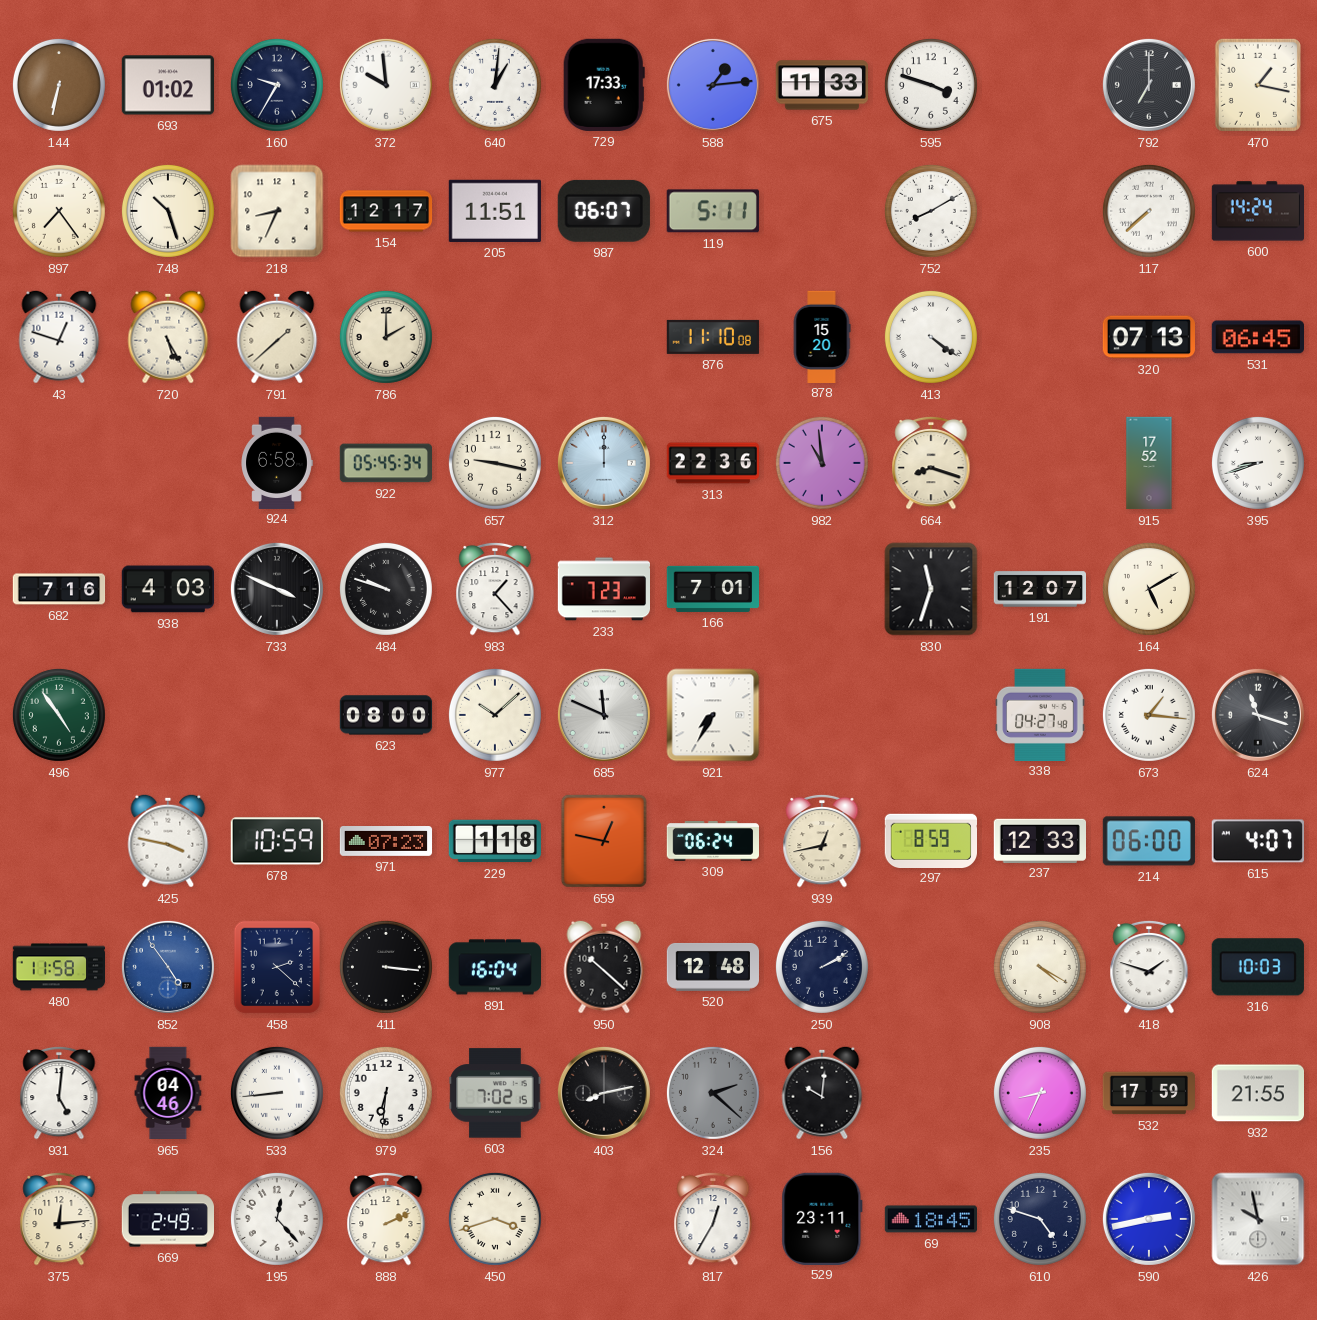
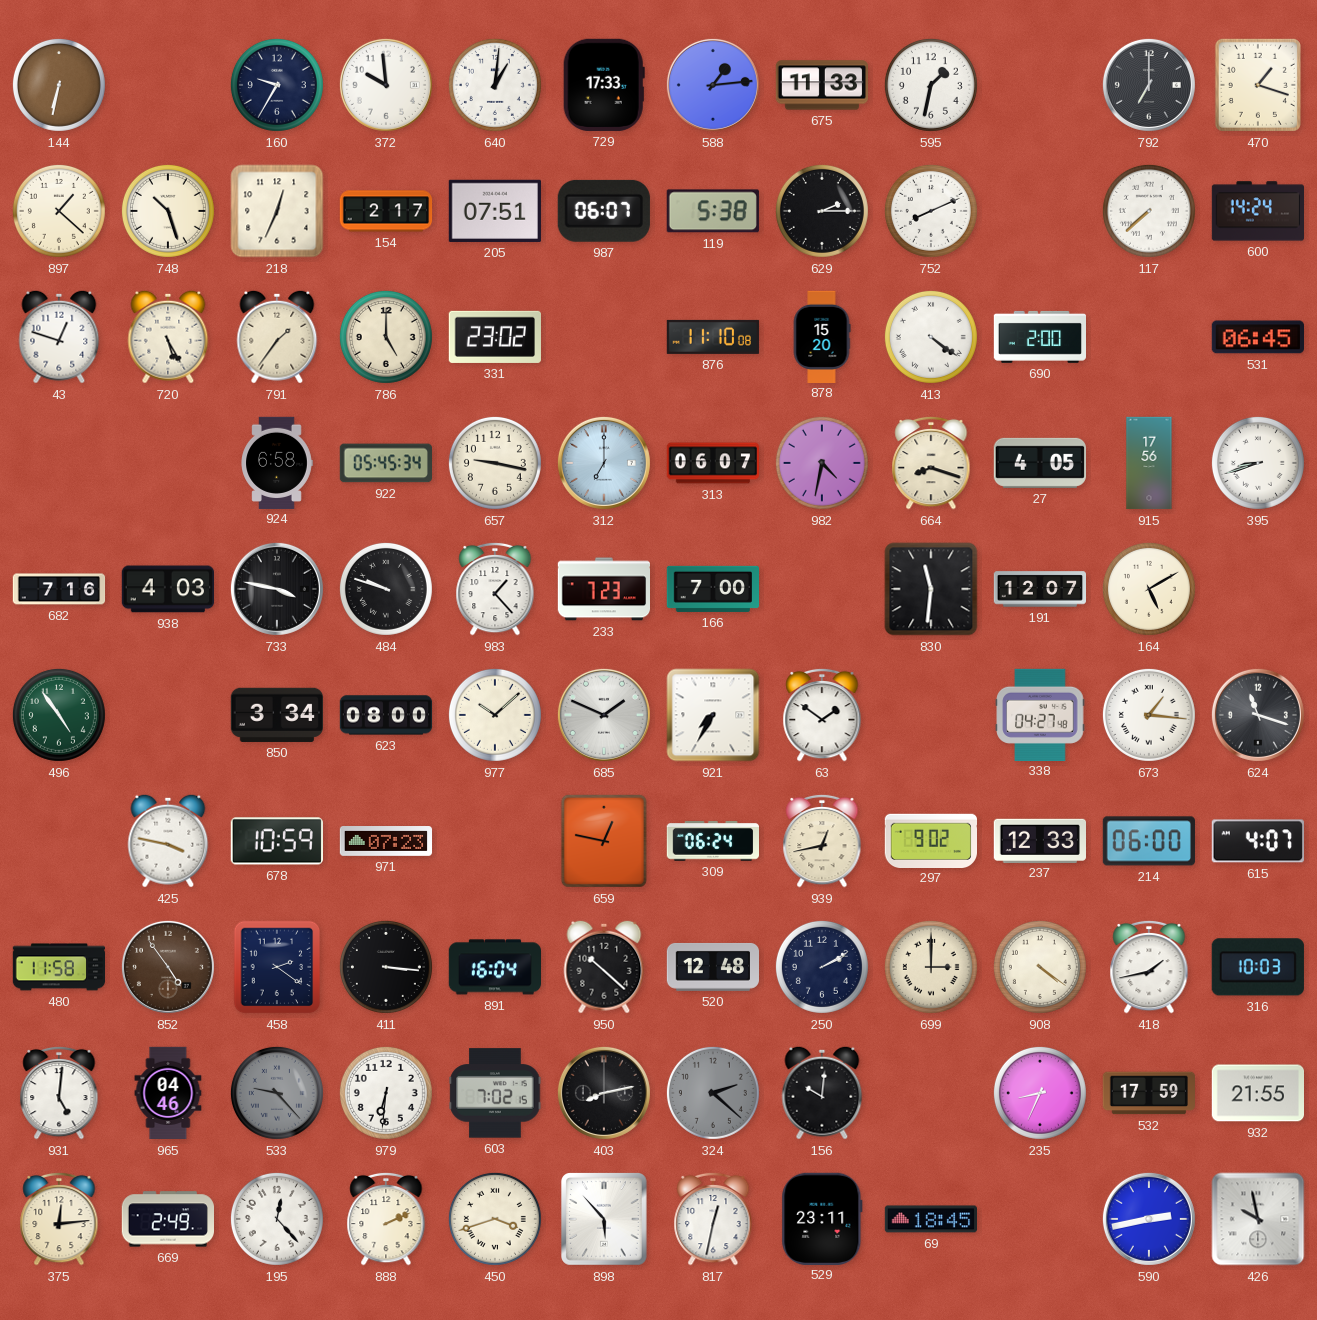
693: 01:02 -> none (167, 85)
595: 3:48 -> 1:32 (931, 85)
470: 1:17 -> 1:18 (1258, 85)
897: 7:24 -> 1:22 (59, 211)
218: 8:34 -> 12:34 (277, 211)
154: 12:17 -> 2:17 (386, 211)
205: 11:51 -> 07:51 (495, 211)
119: 5:11 -> 5:38 (713, 211)
629: none -> 2:15 (822, 211)
752: 8:10 -> 8:11 (931, 211)
791: 1:38 -> 1:36 (277, 337)
786: 2:00 -> 5:00 (386, 337)
331: none -> 23:02 (495, 337)
690: none -> 2:00 (1039, 337)
320: 07:13 -> none (1148, 337)
312: 12:00 -> 7:00 (604, 463)
313: 22:36 -> 06:07 (713, 463)
982: 10:59 -> 4:32 (822, 463)
27: none -> 4:05 (1039, 463)
915: 17:52 -> 17:56 (1149, 463)
733: 3:49 -> 3:47 (277, 589)
166: 7:01 -> 7:00 (712, 589)
830: 11:33 -> 11:31 (931, 589)
850: none -> 3:34 (277, 715)
685: 11:49 -> 1:49 (604, 715)
63: none -> 1:51 (822, 715)
229: 1:18 -> none (494, 841)
297: 8:59 -> 9:02 (930, 840)
852 dial: blue -> brown (168, 967)
458: 2:22 -> 2:21 (277, 967)
699: none -> 3:00 (931, 967)
908: 4:20 -> 4:21 (1040, 967)
418: 1:48 -> 1:43 (1149, 967)
533: 8:44 -> 9:23 (277, 1093)
533 dial: white -> grey (277, 1093)
898: none -> 5:53 (605, 1220)
817: 12:35 -> 12:32 (713, 1219)
610: 4:48 -> none (1040, 1219)
